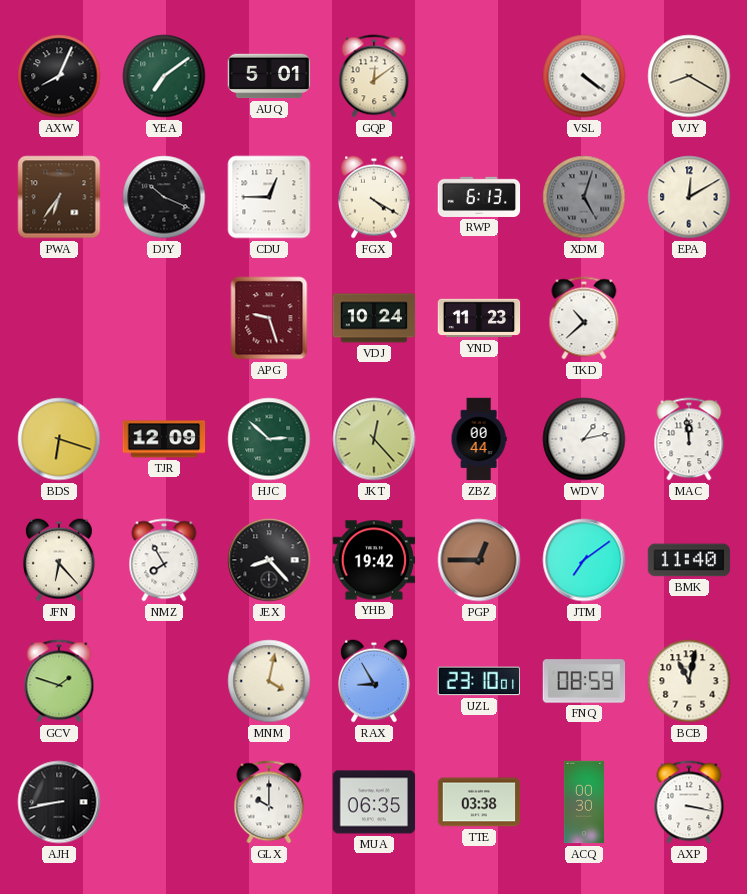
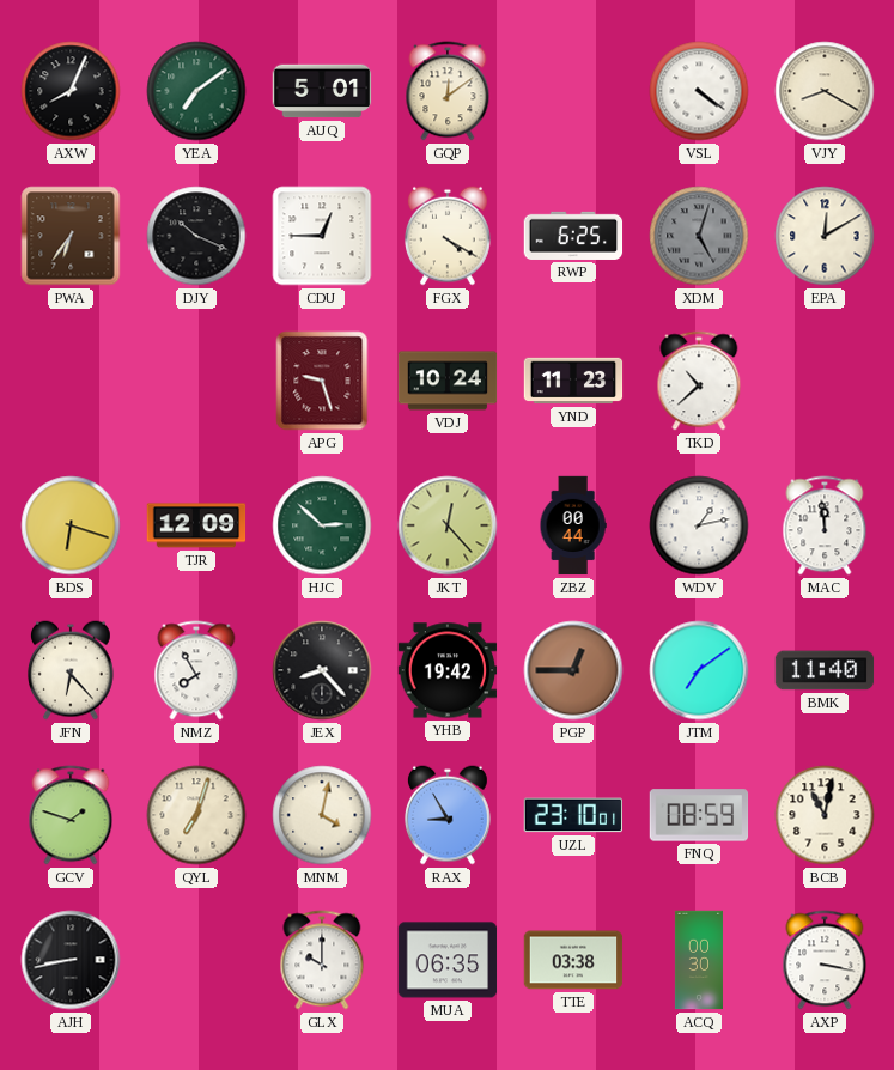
RWP: 6:13 -> 6:25 (573, 236)
QYL: none -> 7:03 (196, 815)
